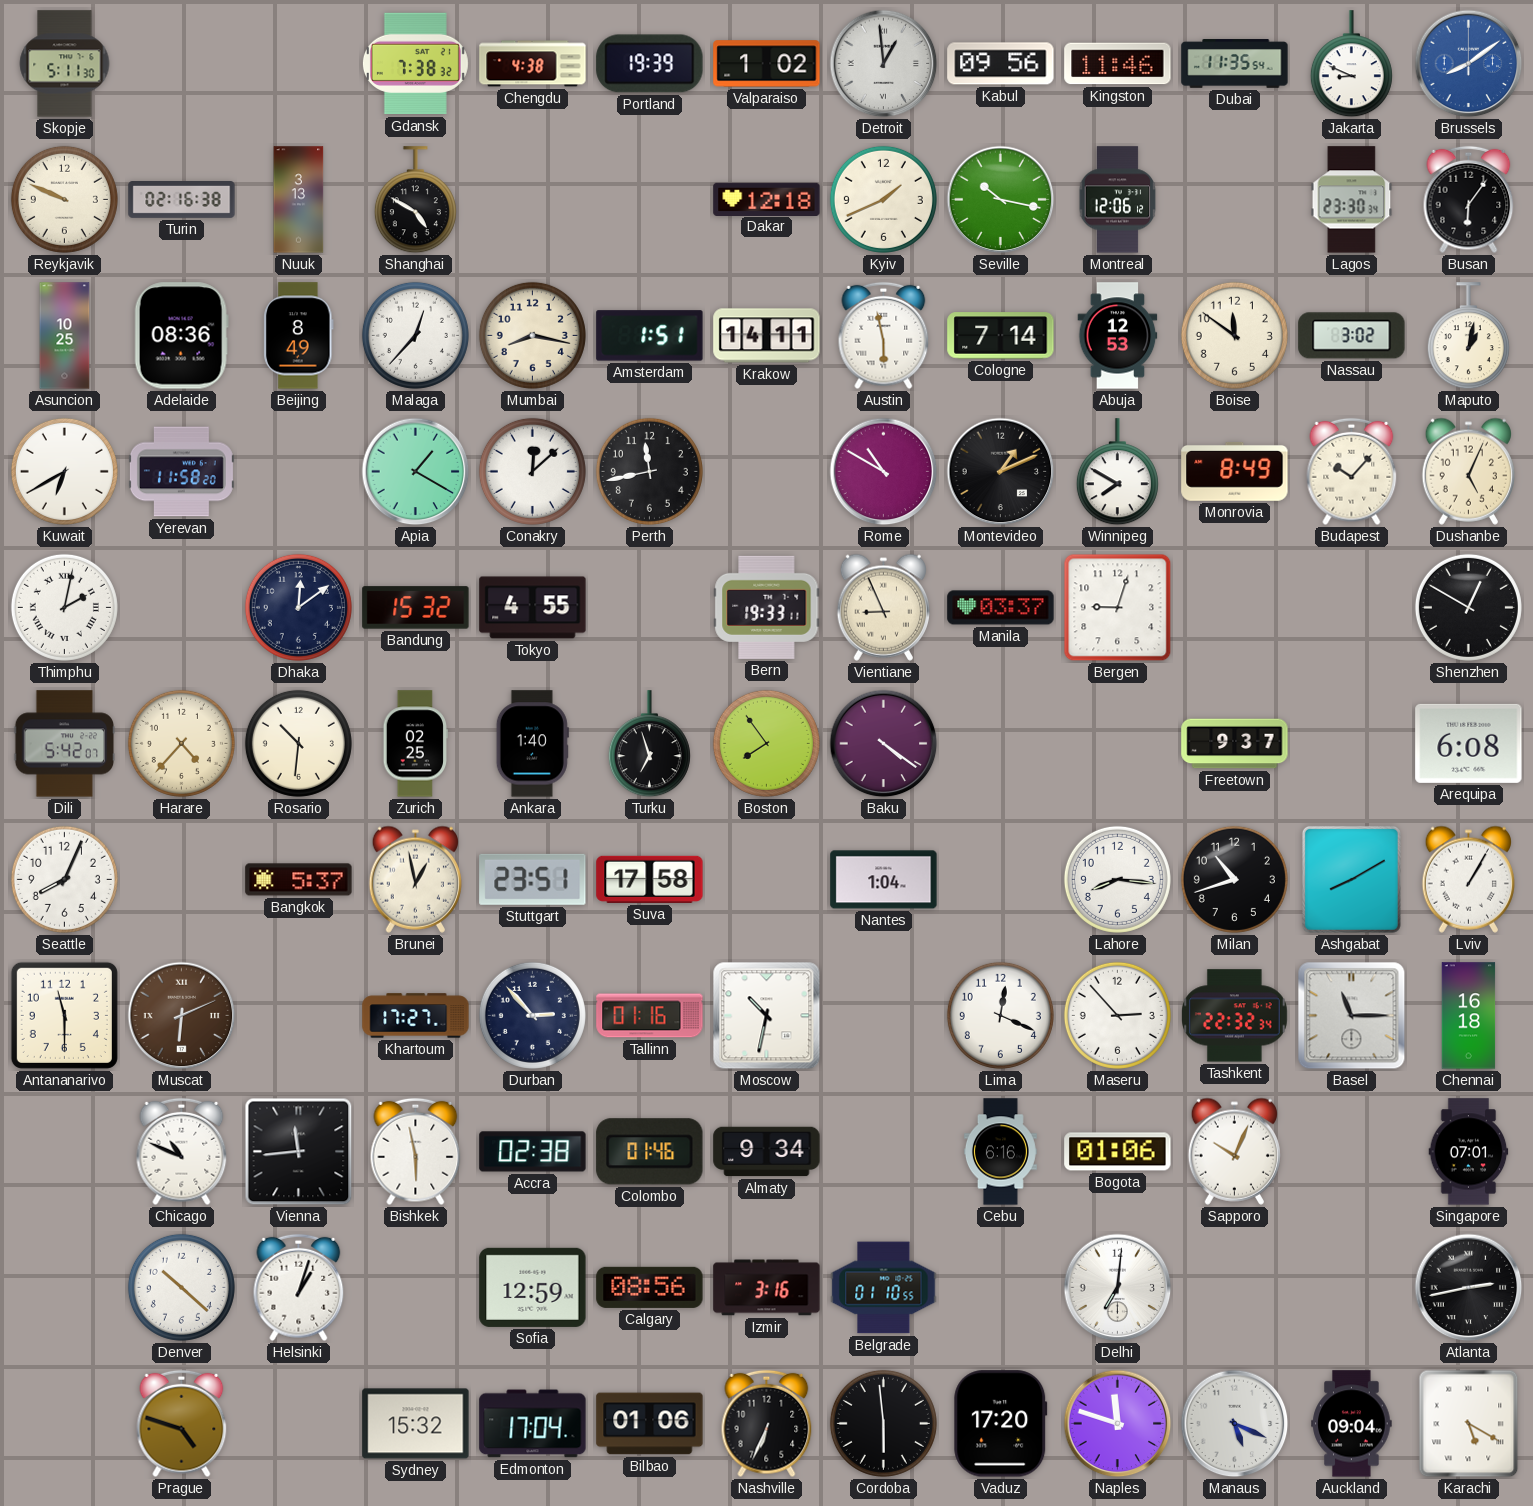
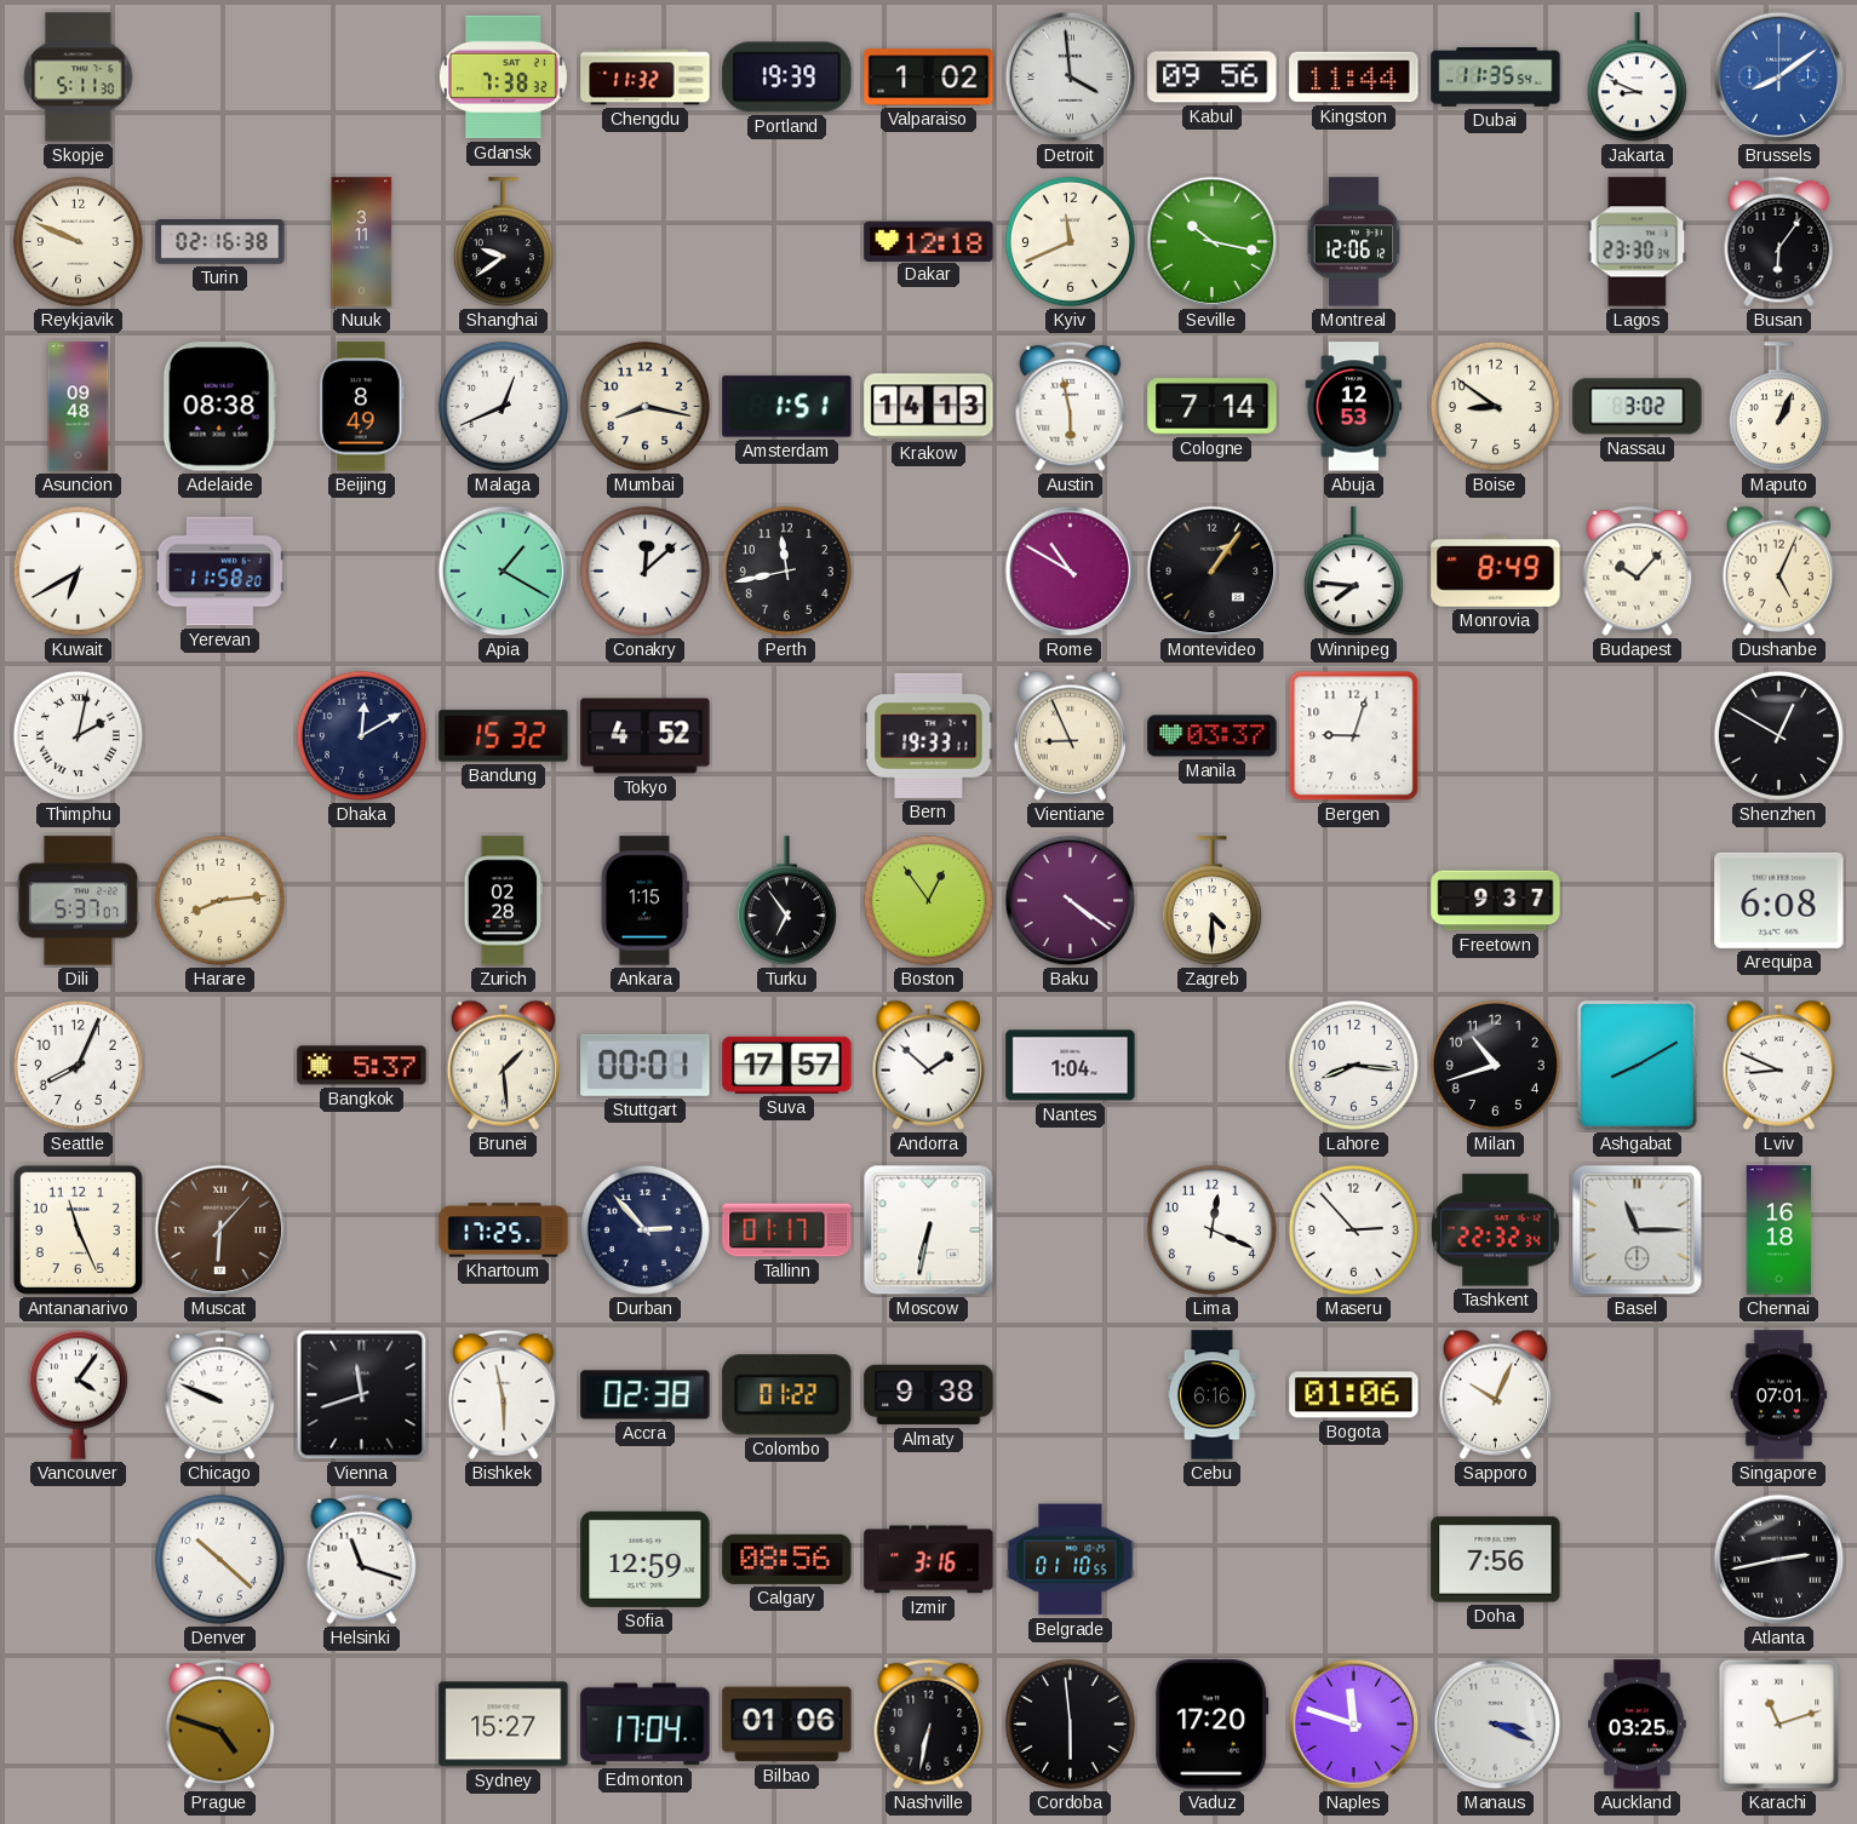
Chengdu: 4:38 -> 11:32 (646, 78)
Detroit: 12:59 -> 3:59 (1071, 78)
Kingston: 11:46 -> 11:44 (1354, 78)
Nuuk: 3:13 -> 3:11 (362, 242)
Shanghai: 4:50 -> 9:39 (503, 242)
Kyiv: 1:41 -> 11:41 (1070, 241)
Asuncion: 10:25 -> 09:48 (79, 407)
Adelaide: 08:36 -> 08:38 (219, 407)
Malaga: 12:37 -> 12:41 (503, 406)
Krakow: 14:11 -> 14:13 (929, 407)
Boise: 11:51 -> 8:51 (1495, 406)
Maputo: 1:02 -> 1:04 (1778, 407)
Montevideo: 1:11 -> 1:06 (1213, 572)
Winnipeg: 7:50 -> 7:46 (1353, 572)
Dhaka: 12:09 -> 12:10 (361, 735)
Tokyo: 4:55 -> 4:52 (646, 736)
Dili: 5:42 -> 5:37 (79, 901)
Harare: 4:37 -> 8:14 (219, 900)
Rosario: 10:31 -> none (298, 743)
Zurich: 02:25 -> 02:28 (503, 901)
Ankara: 1:40 -> 1:15 (644, 901)
Turku: 6:57 -> 6:54 (786, 901)
Boston: 7:54 -> 12:54 (928, 900)
Zagreb: none -> 4:30 (1211, 901)
Brunei: 12:58 -> 1:29 (503, 1065)
Stuttgart: 23:51 -> 00:01 (646, 1065)
Suva: 17:58 -> 17:57 (787, 1065)
Andorra: none -> 1:52 (928, 1065)
Lviv: 1:05 -> 8:49 (1778, 1065)
Antananarivo: 11:30 -> 11:26 (78, 1229)
Muscat: 6:11 -> 6:07 (220, 1231)
Khartoum: 17:27 -> 17:25 (504, 1231)
Tallinn: 01:16 -> 01:17 (787, 1231)
Moscow: 10:32 -> 6:32 (929, 1231)
Vancouver: none -> 4:06 (78, 1394)
Chicago: 10:49 -> 9:49 (220, 1395)
Vienna: 11:44 -> 11:42 (362, 1395)
Colombo: 01:46 -> 01:22 (787, 1395)
Almaty: 9:34 -> 9:38 (929, 1395)
Helsinki: 1:03 -> 11:18 (362, 1560)
Delhi: 7:01 -> none (1118, 1288)
Doha: none -> 7:56 (1496, 1560)
Sydney: 15:32 -> 15:27 (504, 1725)
Nashville: 6:34 -> 6:32 (929, 1725)
Manaus: 5:19 -> 3:19 (1496, 1725)
Auckland: 09:04 -> 03:25 (1638, 1725)
Karachi: 5:20 -> 11:12 (1779, 1725)
